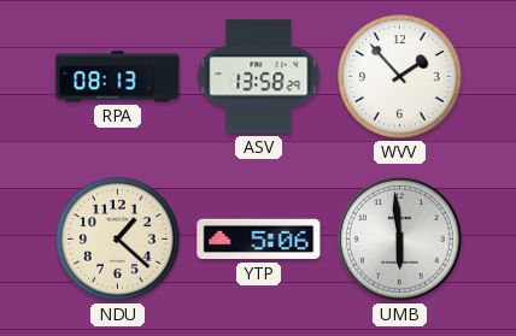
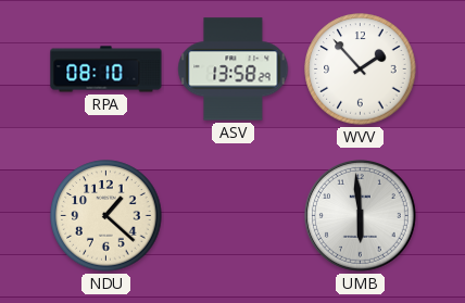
RPA: 08:13 -> 08:10 (106, 70)
YTP: 5:06 -> none (259, 240)
